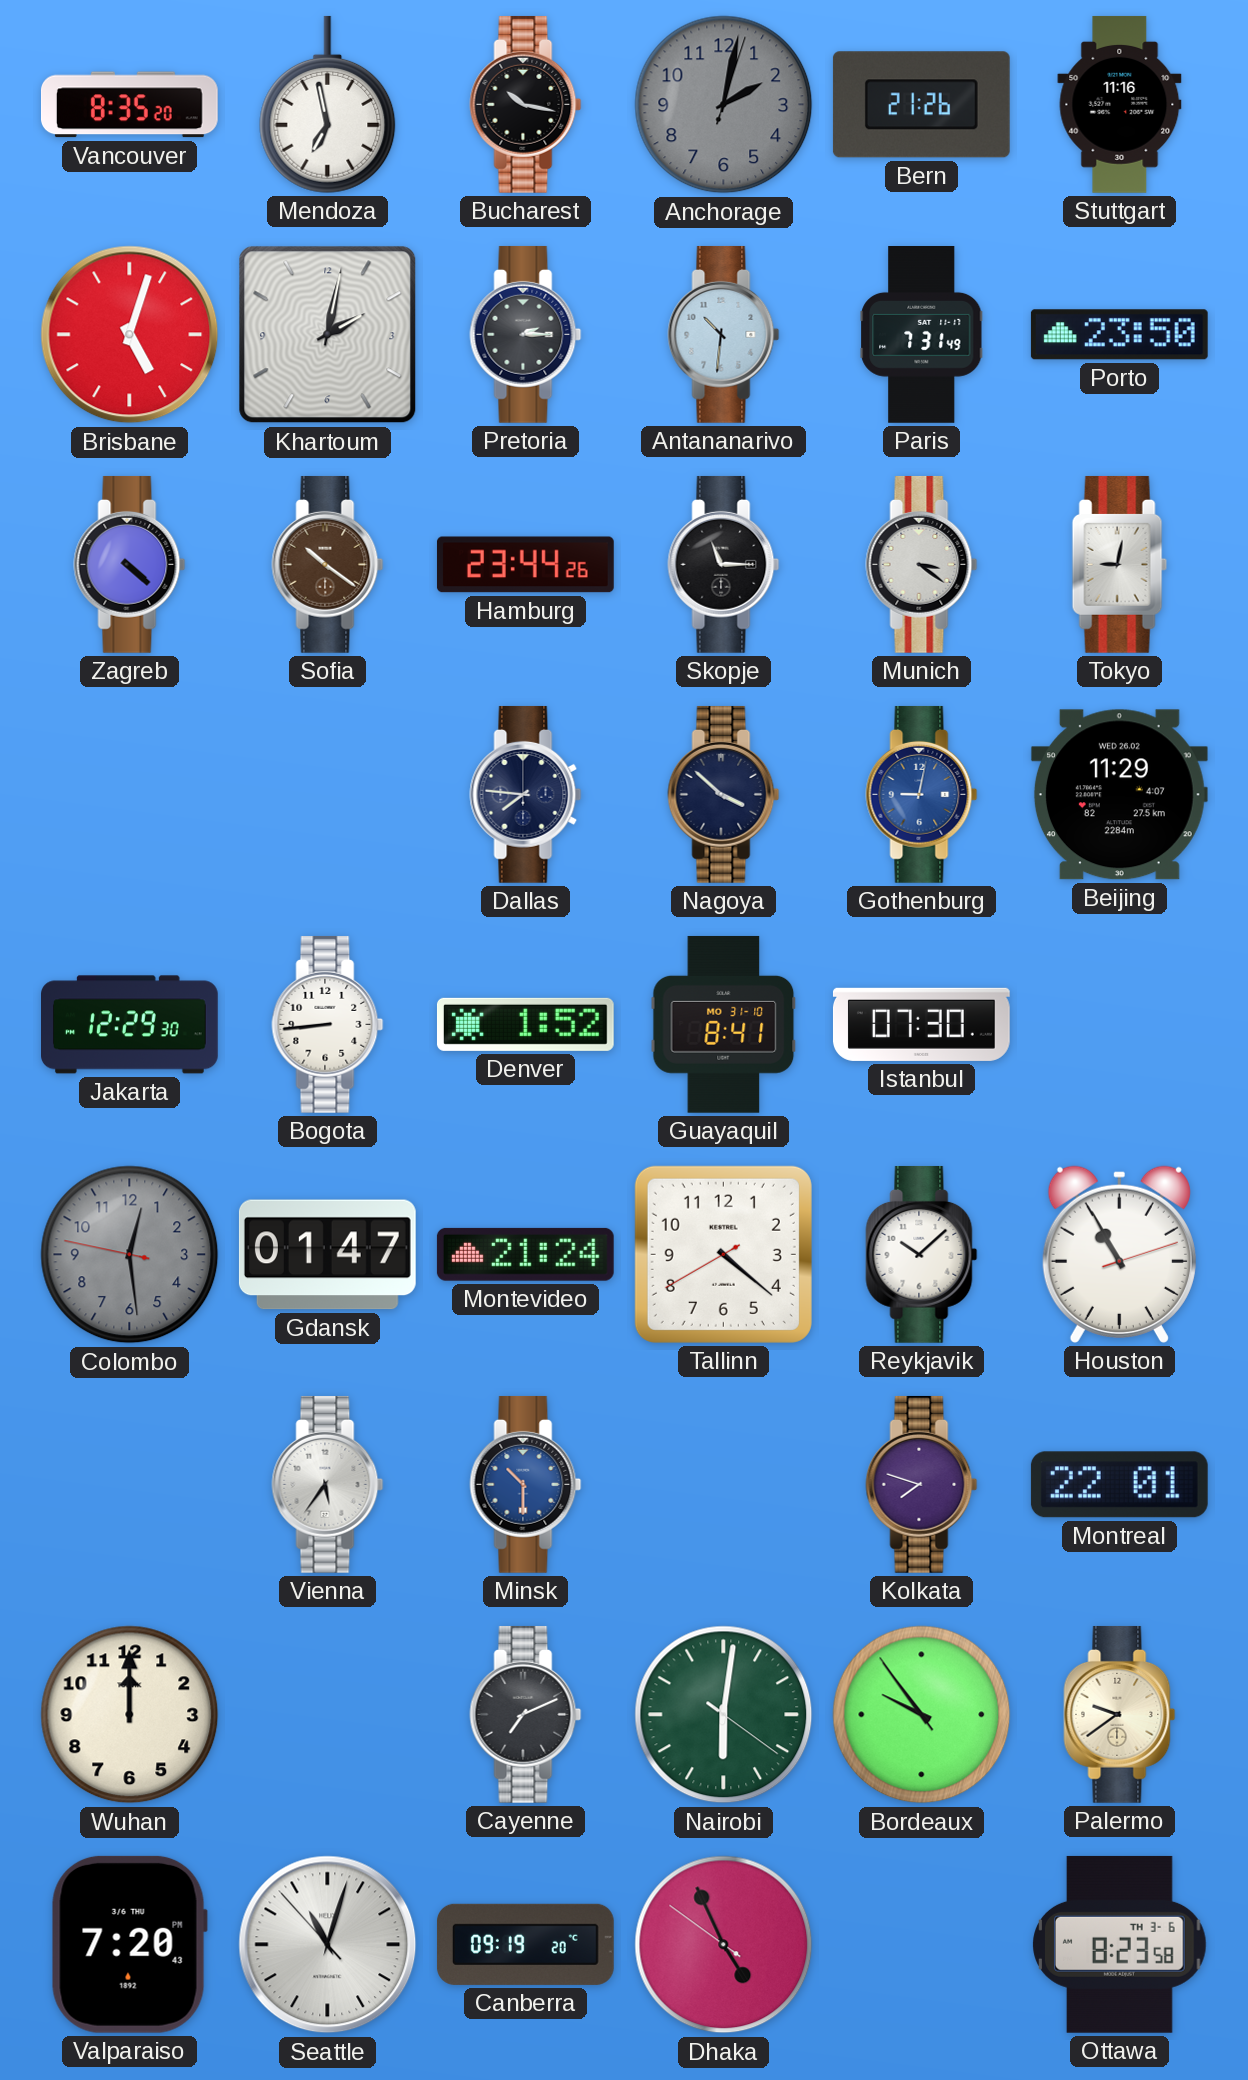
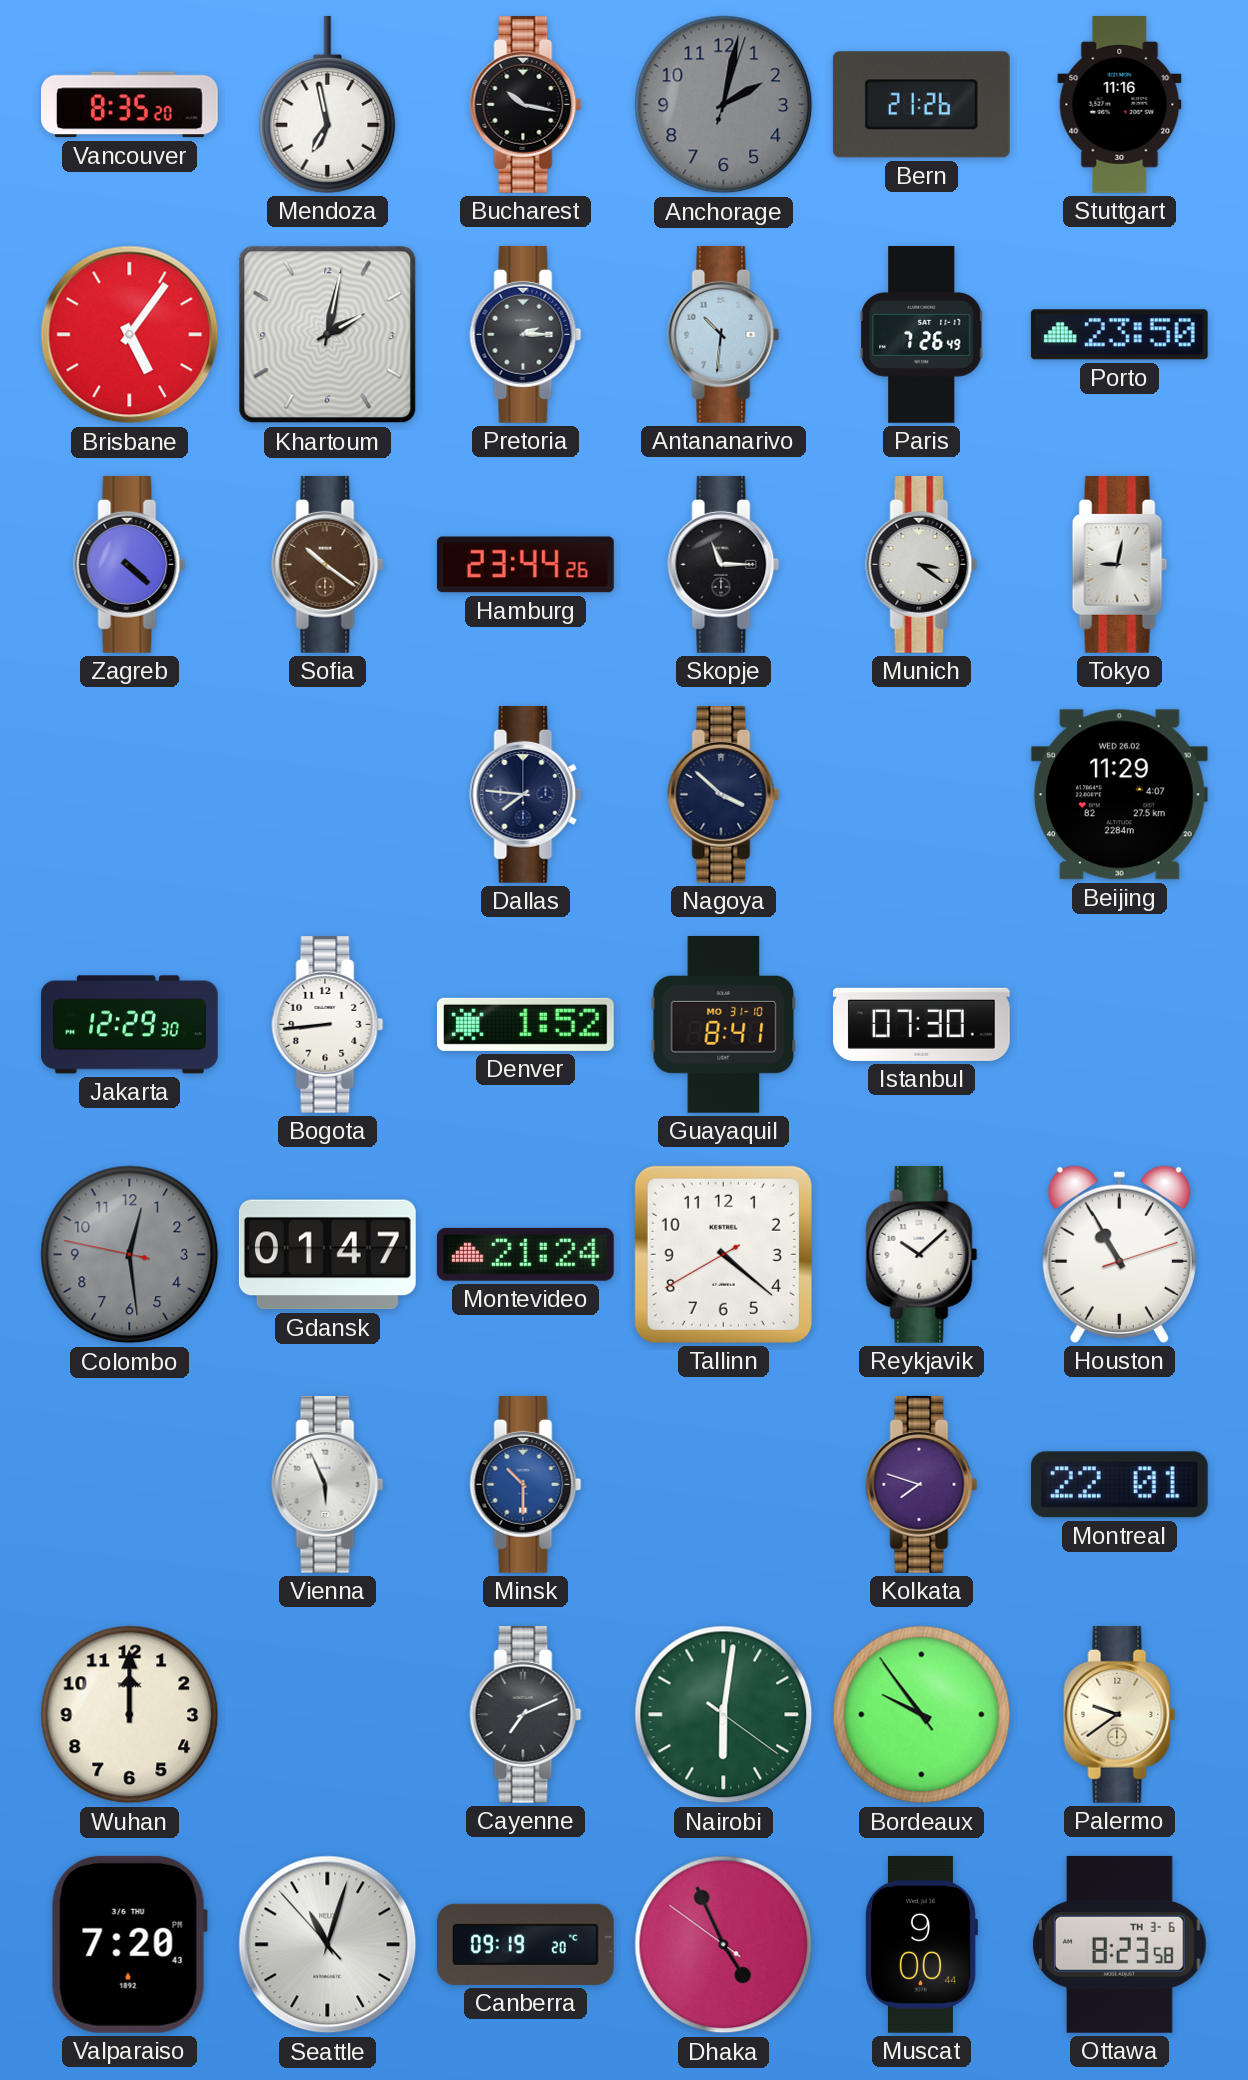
Brisbane: 5:03 -> 5:06 (130, 335)
Paris: 7:31 -> 7:26 (922, 335)
Gothenburg: 9:02 -> none (922, 794)
Vienna: 5:36 -> 5:56 (328, 1484)
Muscat: none -> 9:00 (922, 1944)
